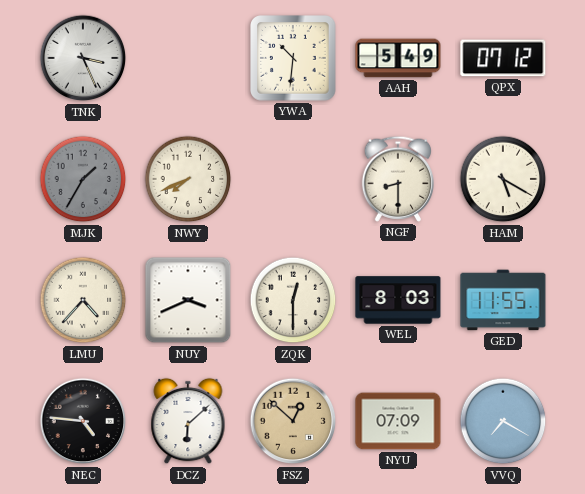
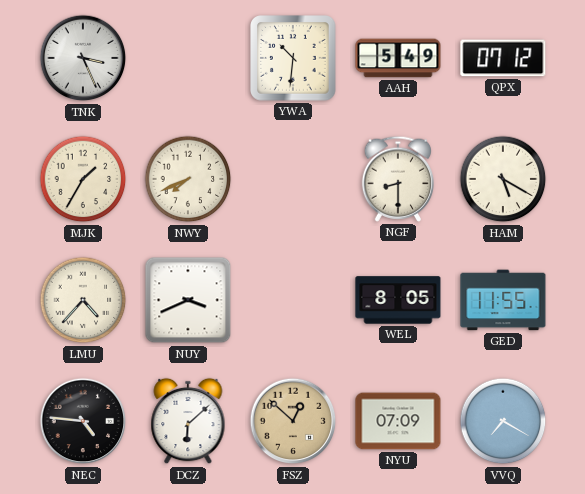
MJK dial: grey -> cream (83, 179)
ZQK: 12:30 -> none (293, 300)
WEL: 8:03 -> 8:05 (398, 300)
